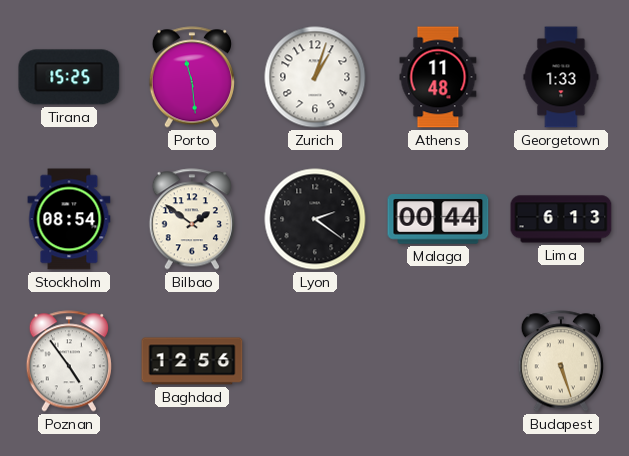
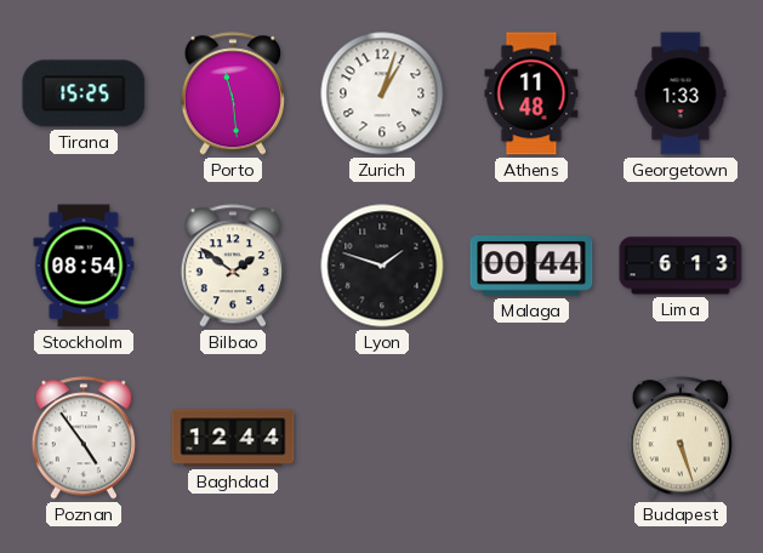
Lyon: 2:21 -> 1:48 (382, 266)
Baghdad: 12:56 -> 12:44 (233, 438)
